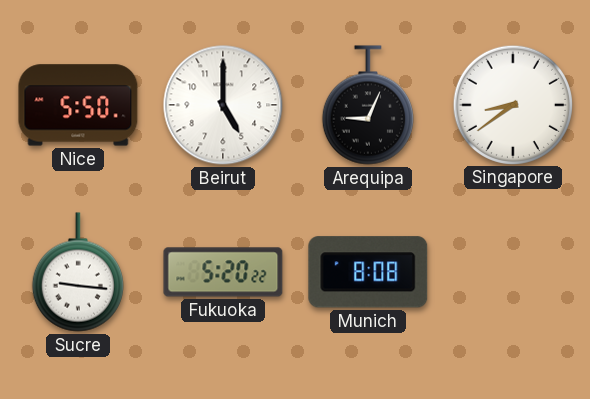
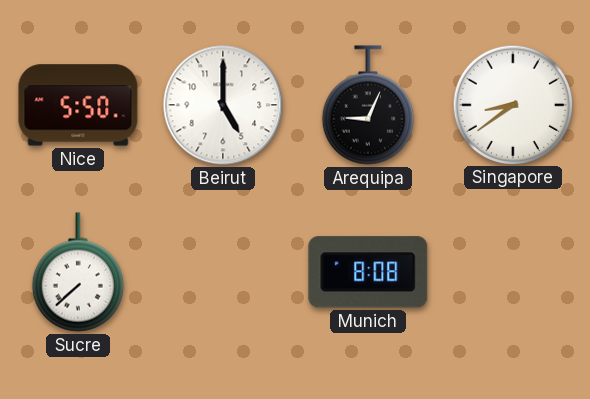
Sucre: 9:16 -> 7:38 (78, 272)
Fukuoka: 5:20 -> none (223, 272)
